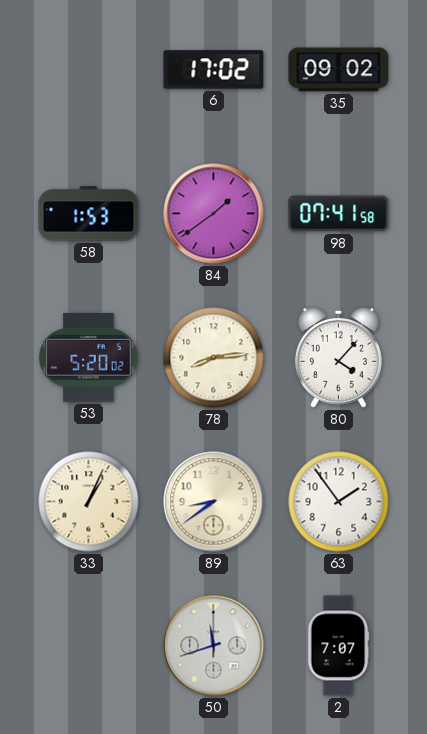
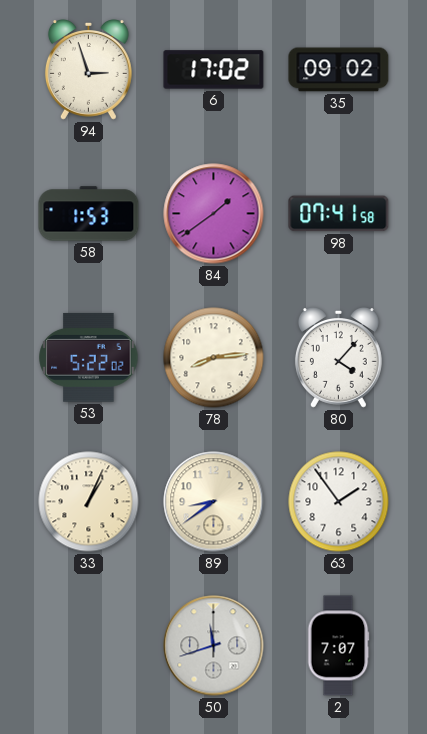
94: none -> 2:57 (88, 70)
53: 5:20 -> 5:22 (89, 357)
